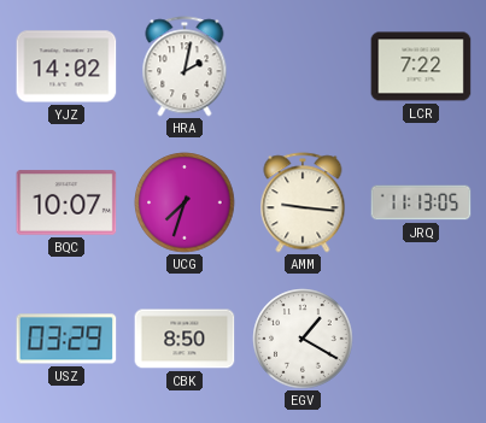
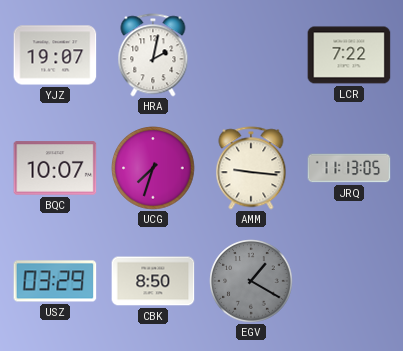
YJZ: 14:02 -> 19:07 (55, 55)
EGV dial: white -> grey (251, 281)
